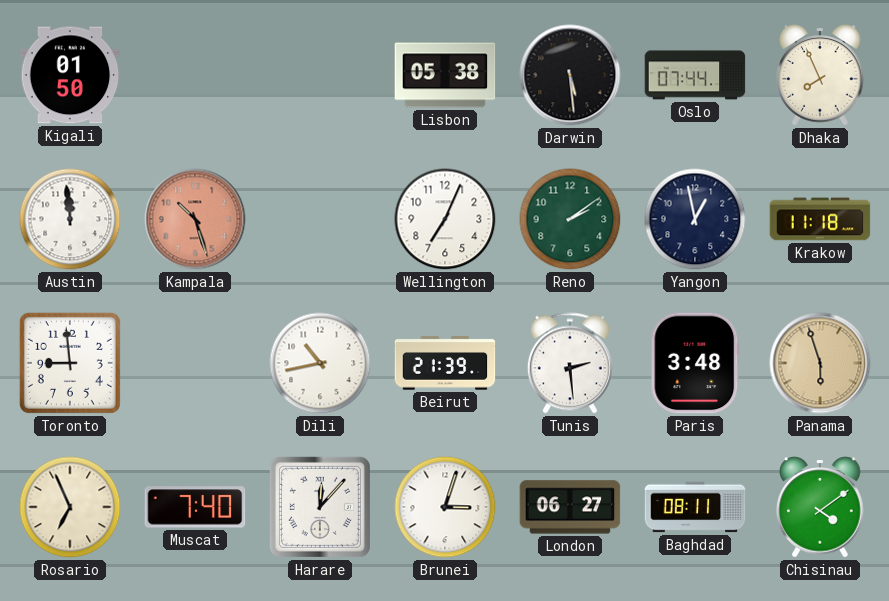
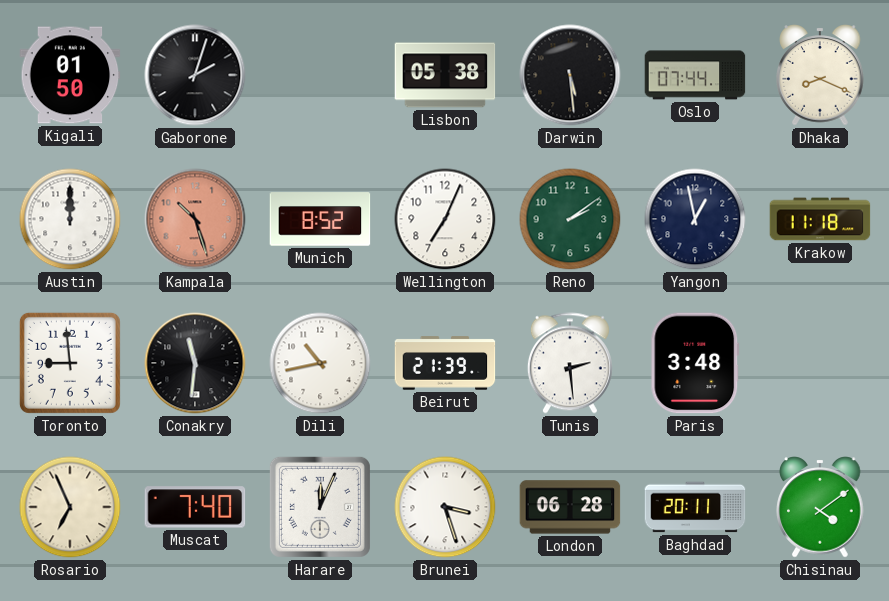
Gaborone: none -> 2:03 (195, 75)
Dhaka: 7:56 -> 8:19 (820, 75)
Austin: 11:59 -> 12:00 (70, 219)
Munich: none -> 8:52 (320, 219)
Conakry: none -> 11:31 (195, 363)
Panama: 5:57 -> none (820, 363)
Harare: 12:07 -> 12:04 (320, 507)
Brunei: 3:03 -> 3:27 (445, 507)
London: 06:27 -> 06:28 (570, 507)
Baghdad: 08:11 -> 20:11 (695, 507)
